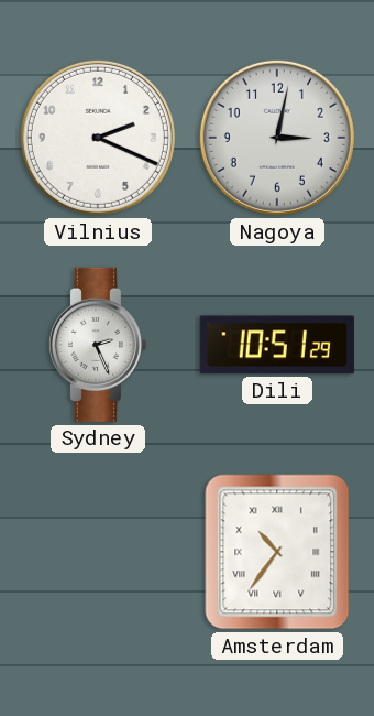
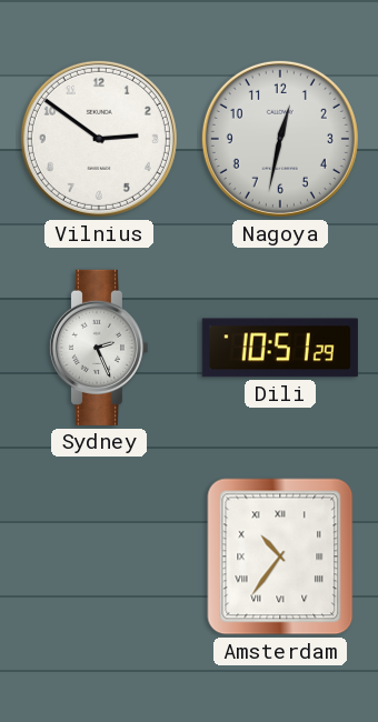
Vilnius: 2:19 -> 2:51 (99, 139)
Nagoya: 3:02 -> 12:32 (280, 139)
